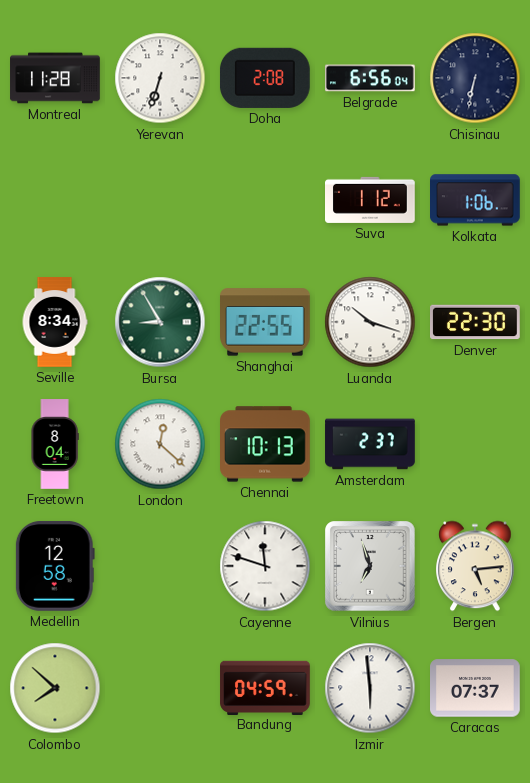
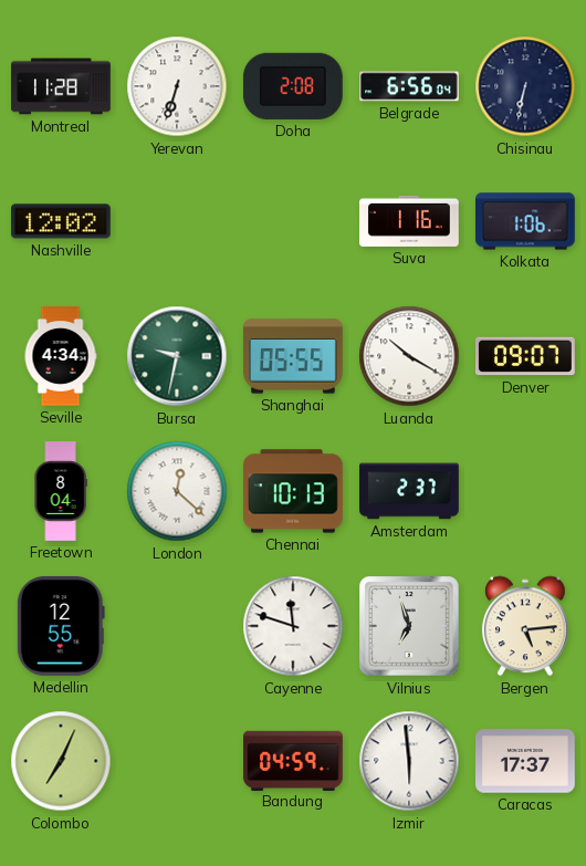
Nashville: none -> 12:02 (62, 221)
Suva: 1:12 -> 1:16 (410, 221)
Seville: 8:34 -> 4:34 (61, 356)
Bursa: 8:55 -> 9:32 (177, 356)
Shanghai: 22:55 -> 05:55 (294, 356)
Luanda: 10:18 -> 10:20 (409, 356)
Denver: 22:30 -> 09:07 (526, 356)
Medellin: 12:58 -> 12:55 (61, 626)
Colombo: 7:52 -> 7:04 (61, 761)
Caracas: 07:37 -> 17:37 (526, 761)
